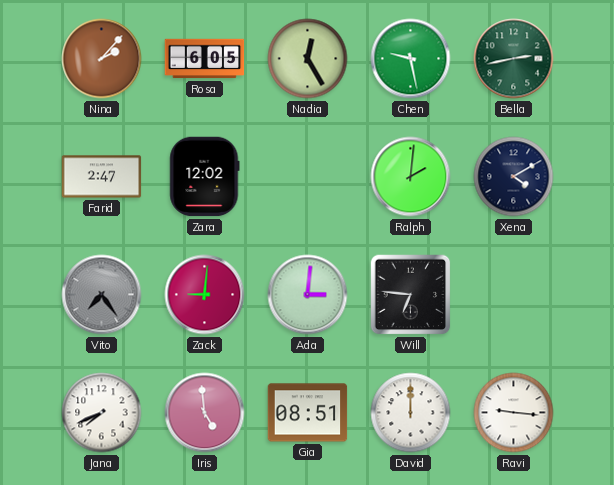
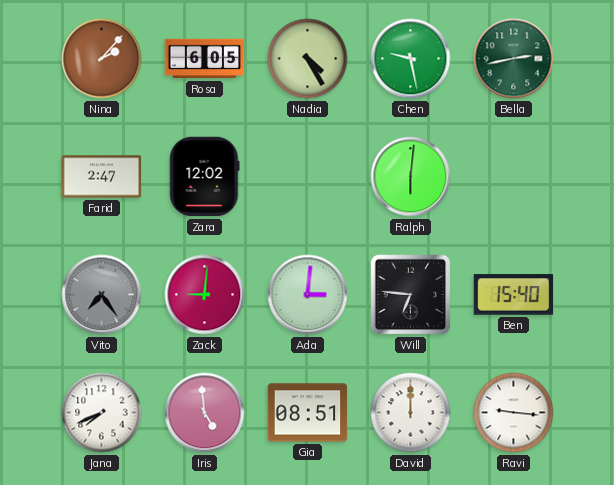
Nadia: 12:25 -> 4:25 (308, 59)
Ralph: 2:01 -> 6:01 (411, 177)
Xena: 4:10 -> none (514, 177)
Ben: none -> 15:40 (514, 295)
